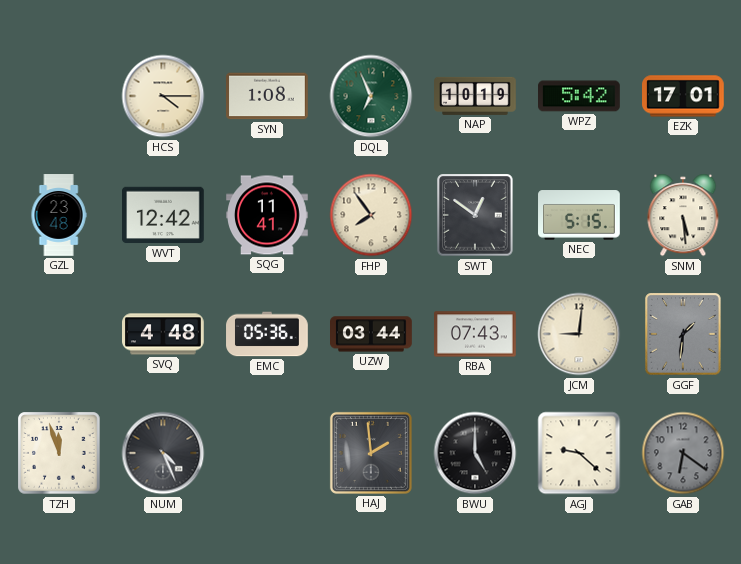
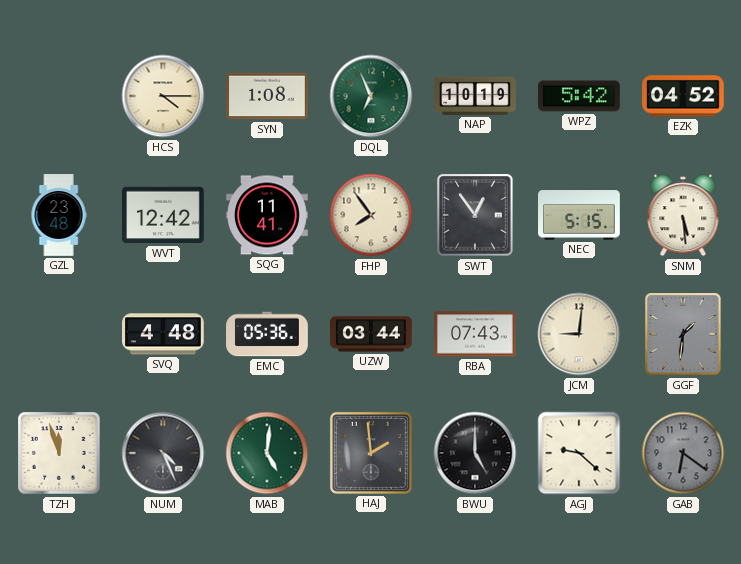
EZK: 17:01 -> 04:52 (684, 96)
SWT: 12:51 -> 12:54 (475, 215)
MAB: none -> 5:01 (267, 453)
